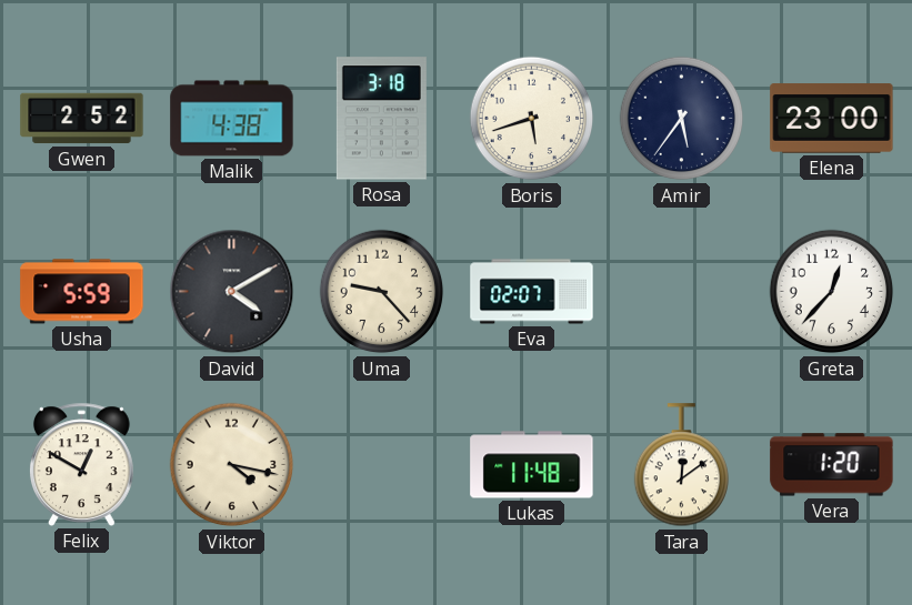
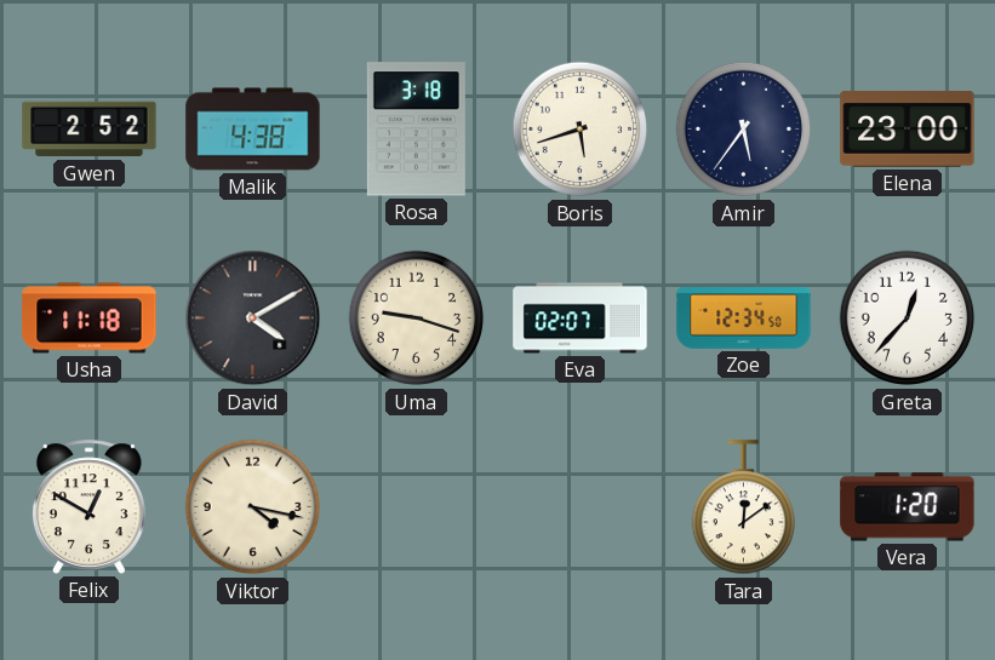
Usha: 5:59 -> 11:18 (90, 318)
Uma: 9:23 -> 9:18 (417, 318)
Zoe: none -> 12:34 (744, 318)
Lukas: 11:48 -> none (532, 465)
